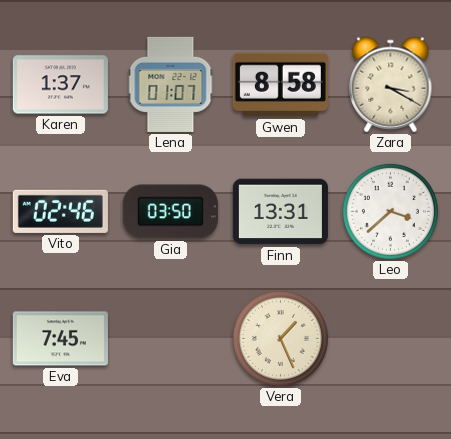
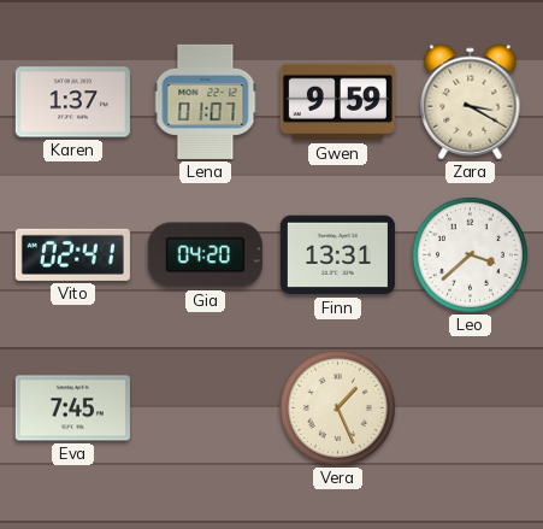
Gwen: 8:58 -> 9:59 (337, 102)
Vito: 02:46 -> 02:41 (72, 254)
Gia: 03:50 -> 04:20 (205, 255)
